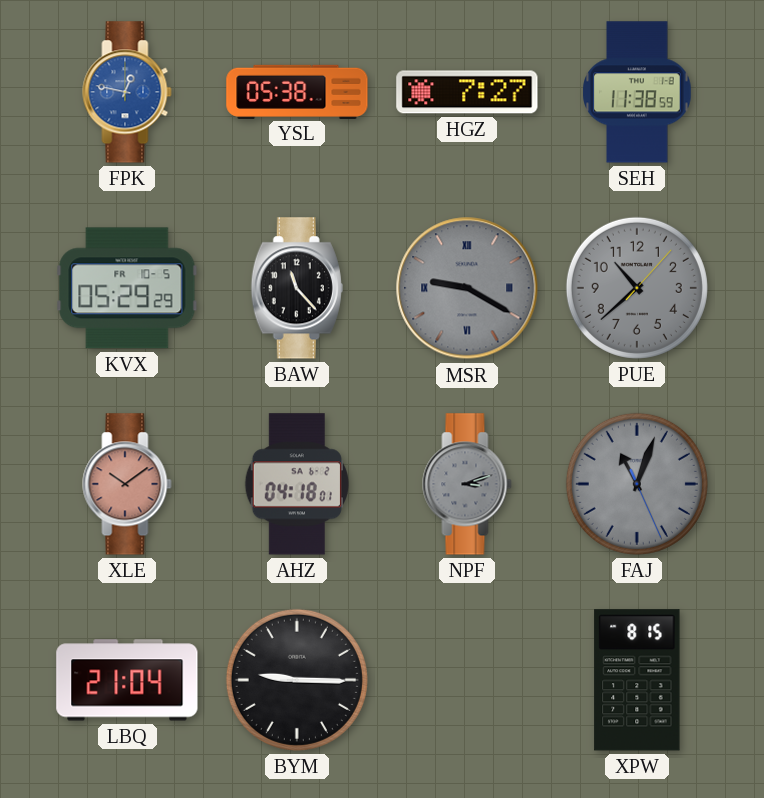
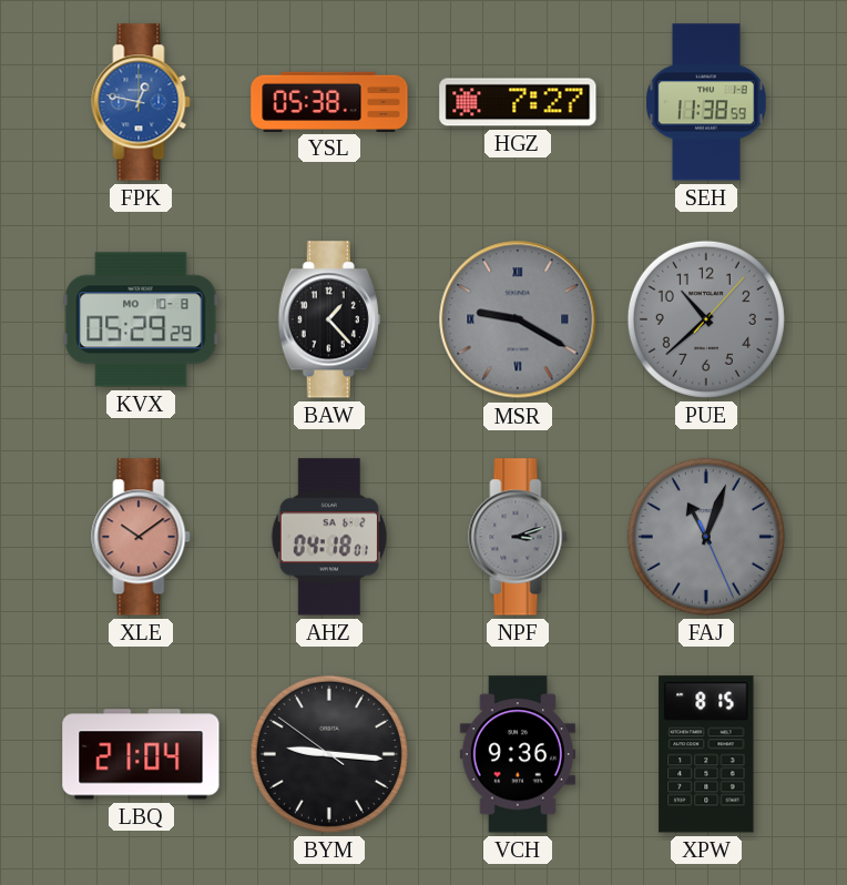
KVX date: FR 10-5 -> MO 10-8 (141, 319)
BAW: 11:23 -> 1:23 (329, 319)
BYM: 9:15:15 -> 9:15:51 (329, 754)
VCH: none -> 9:36 (518, 754)
